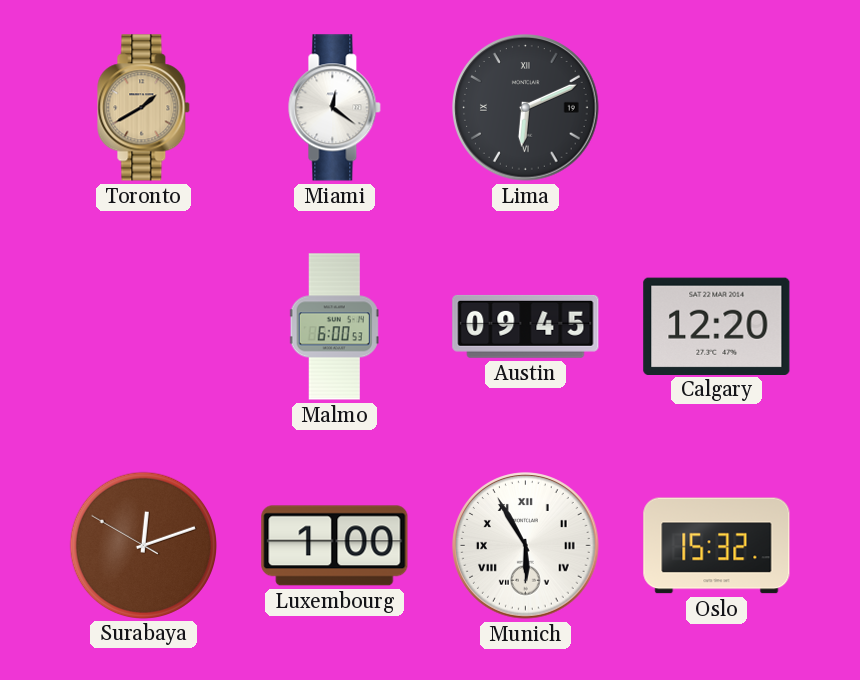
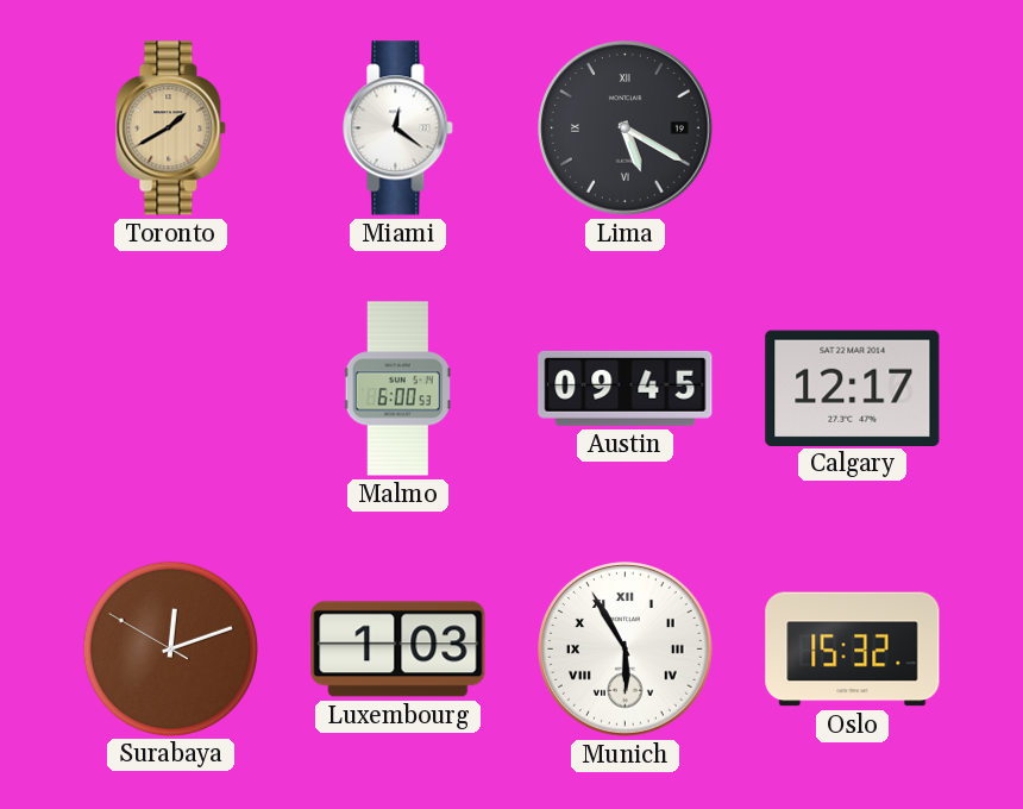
Lima: 6:11 -> 5:20 (626, 128)
Calgary: 12:20 -> 12:17 (853, 388)
Luxembourg: 1:00 -> 1:03 (398, 650)
